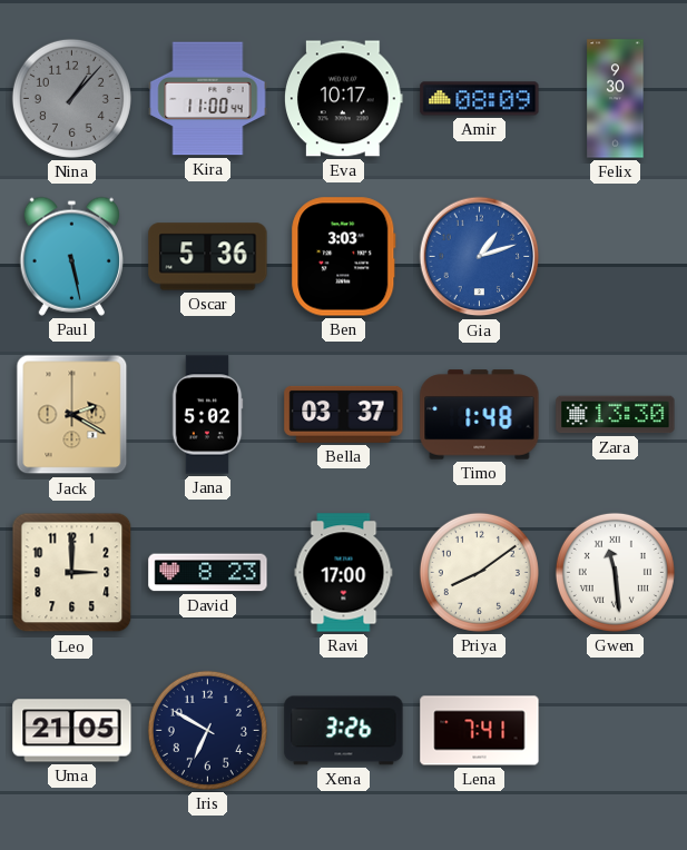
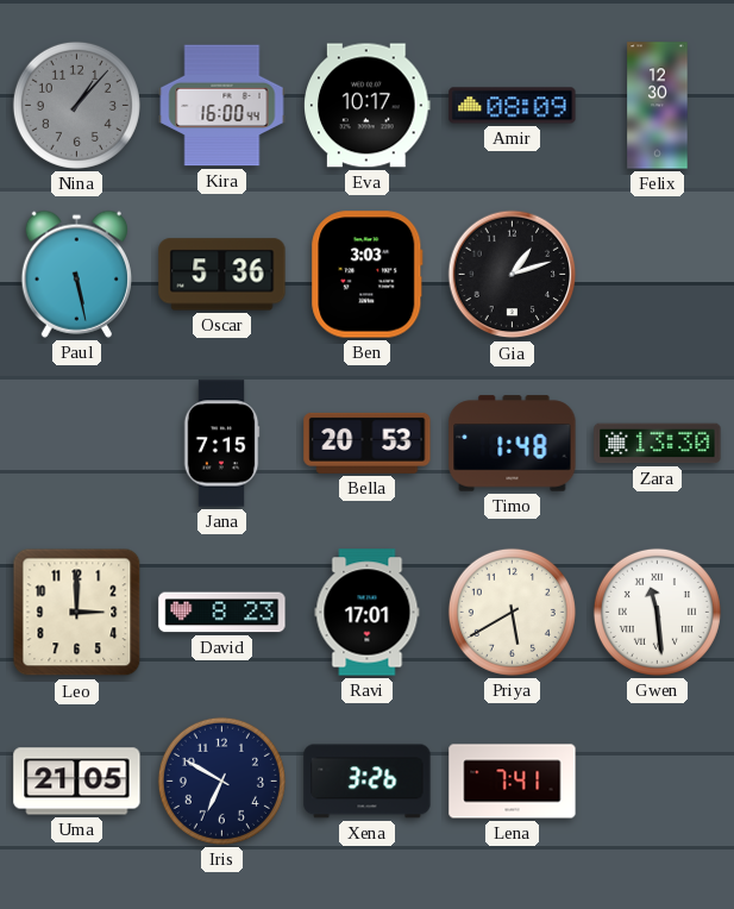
Kira: 11:00 -> 16:00 (222, 106)
Felix: 9:30 -> 12:30 (658, 106)
Gia dial: blue -> black (513, 275)
Jack: 2:20 -> none (72, 415)
Jana: 5:02 -> 7:15 (221, 444)
Bella: 03:37 -> 20:53 (368, 443)
Ravi: 17:00 -> 17:01 (368, 613)
Priya: 8:09 -> 5:40 (512, 612)
